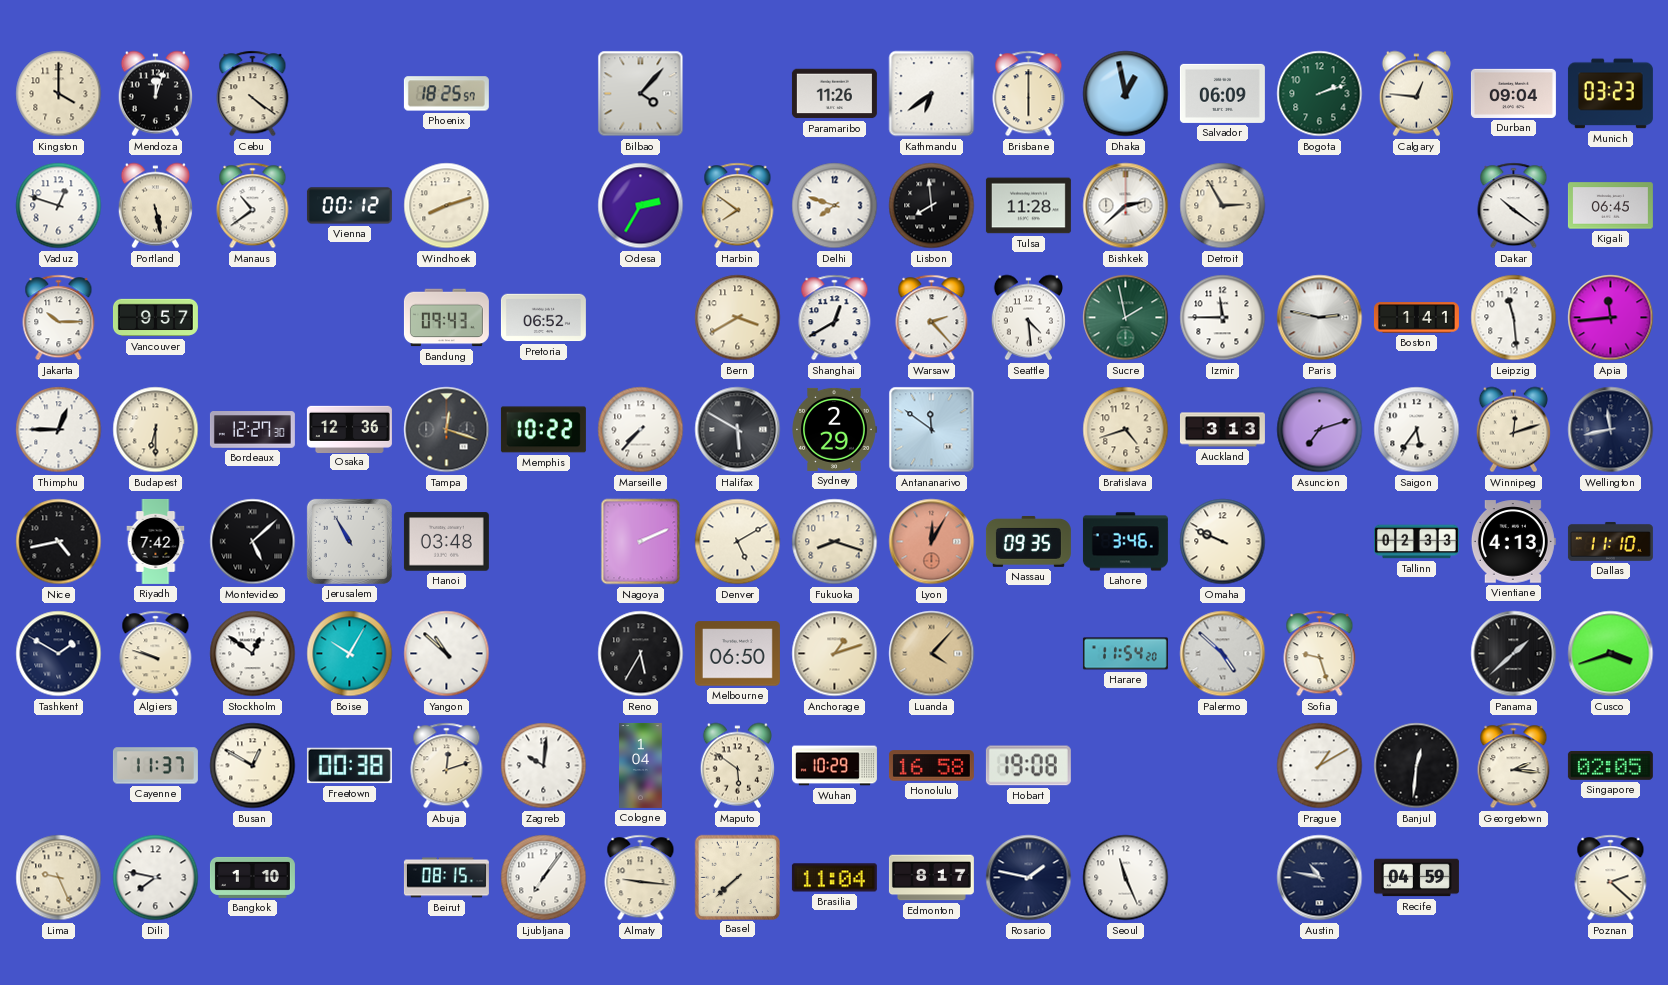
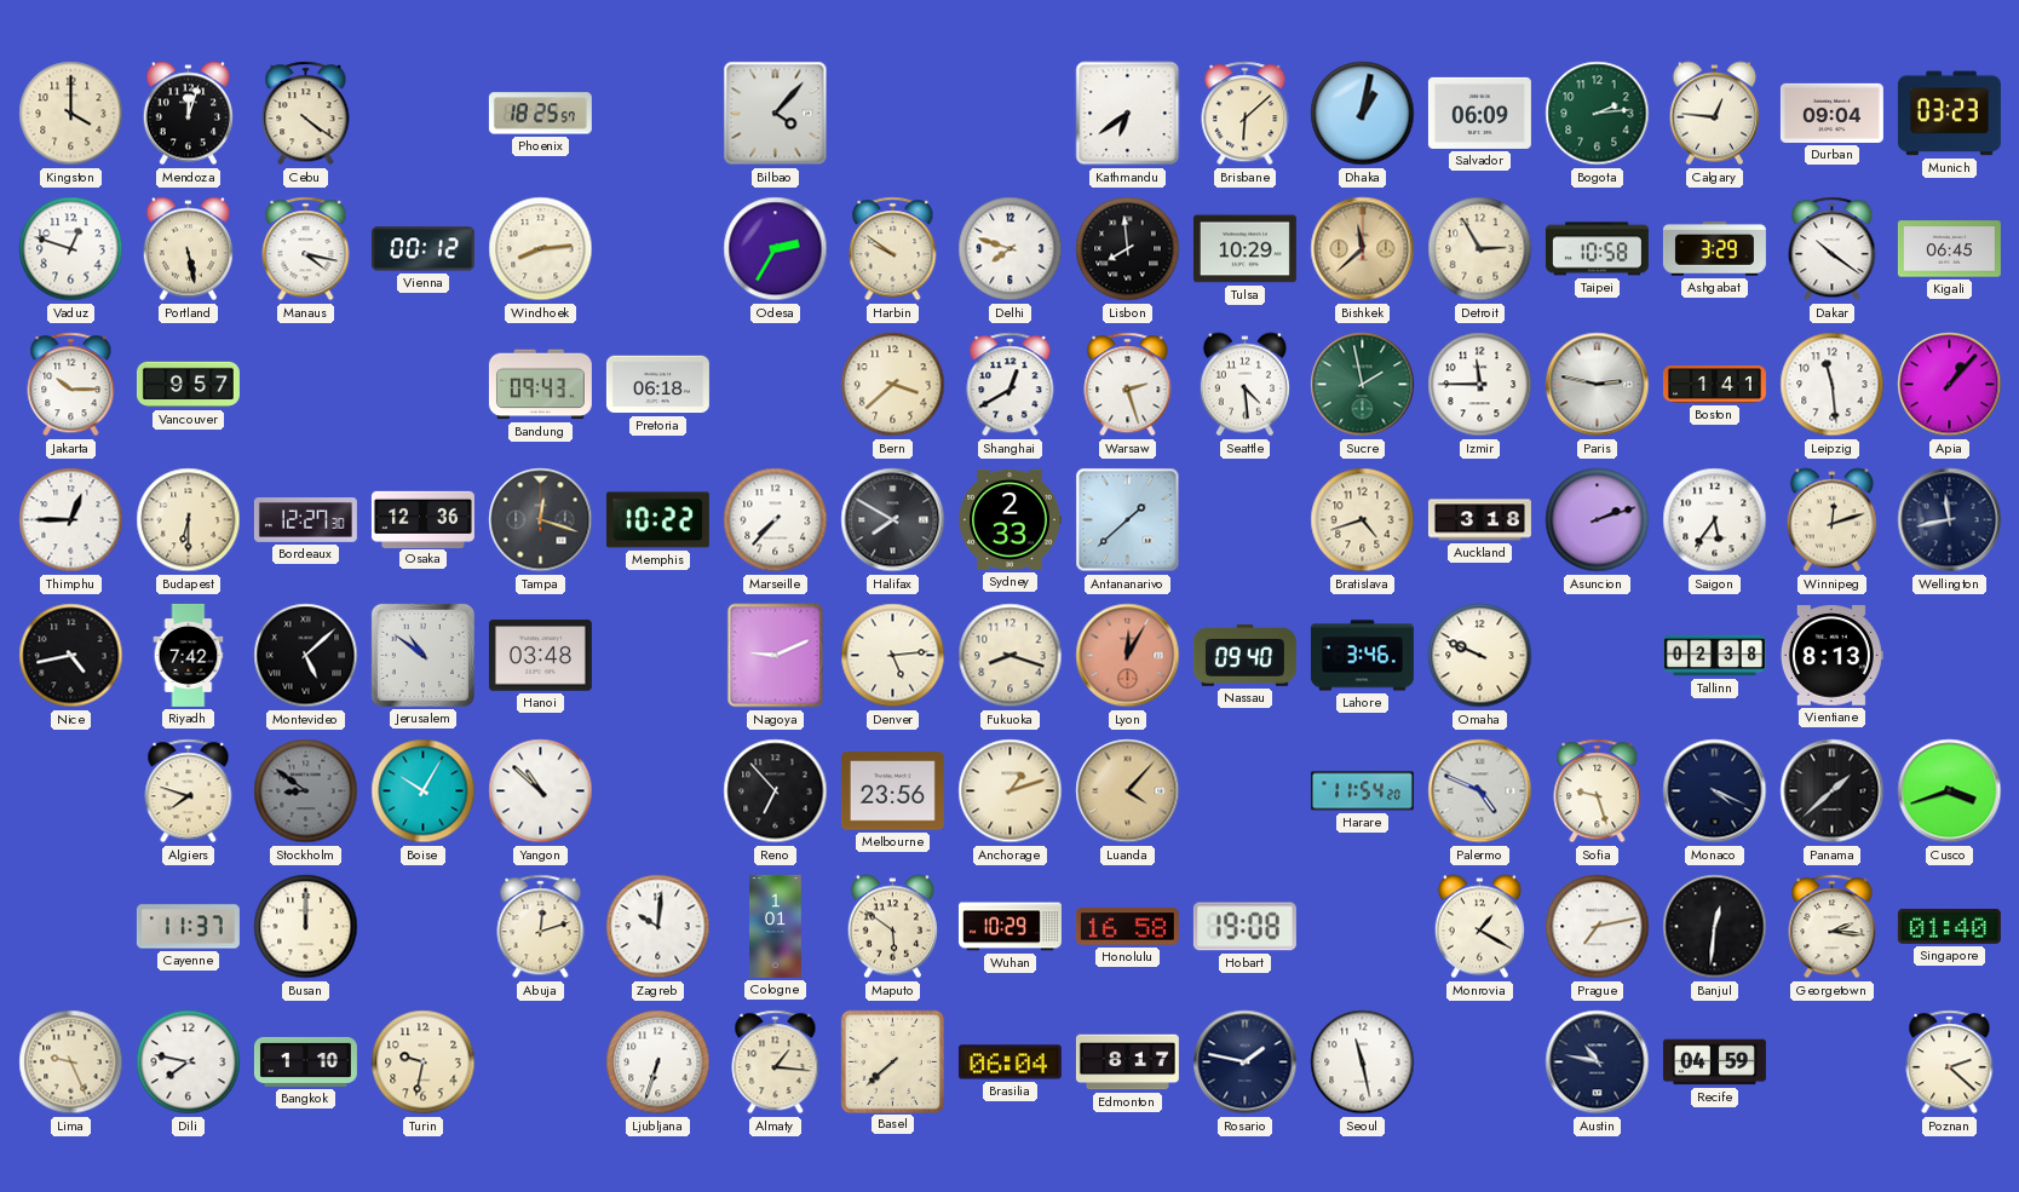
Paramaribo: 11:26 -> none (834, 94)
Brisbane: 6:00 -> 6:08 (1246, 114)
Dhaka: 12:58 -> 1:02 (1363, 114)
Bogota: 2:12 -> 2:14 (1598, 114)
Manaus: 10:39 -> 4:17 (306, 249)
Windhoek: 8:12 -> 8:14 (541, 249)
Harbin: 7:51 -> 9:51 (893, 249)
Tulsa: 11:28 -> 10:29 (1244, 249)
Bishkek: 2:38 -> 11:38 (1363, 249)
Bishkek dial: white -> champagne (1363, 249)
Taipei: none -> 10:58 (1597, 249)
Ashgabat: none -> 3:29 (1714, 249)
Pretoria: 06:52 -> 06:18 (657, 385)
Bern: 3:40 -> 3:38 (893, 385)
Warsaw: 2:23 -> 2:27 (1128, 385)
Apia: 11:44 -> 1:07 (1950, 385)
Halifax: 5:50 -> 7:50 (893, 520)
Sydney: 2:29 -> 2:33 (1009, 519)
Antananarivo: 11:51 -> 1:38 (1128, 520)
Auckland: 3:13 -> 3:18 (1479, 520)
Asuncion: 7:12 -> 2:12 (1598, 520)
Jerusalem: 10:55 -> 10:51 (422, 655)
Nagoya: 2:11 -> 9:11 (776, 656)
Denver: 5:10 -> 5:14 (893, 656)
Nassau: 09:35 -> 09:40 (1244, 656)
Tallinn: 02:33 -> 02:38 (1714, 656)
Vientiane: 4:13 -> 8:13 (1831, 656)
Dallas: 11:10 -> none (1610, 541)
Tashkent: 1:50 -> none (59, 654)
Algiers: 9:48 -> 7:48 (189, 791)
Stockholm: 12:51 -> 8:51 (306, 791)
Stockholm dial: white -> grey (306, 791)
Reno: 5:35 -> 6:53 (776, 791)
Melbourne: 06:50 -> 23:56 (892, 791)
Palermo: 4:52 -> 4:49 (1480, 791)
Monaco: none -> 4:19 (1715, 791)
Busan: 12:50 -> 12:00 (306, 927)
Freetown: 00:38 -> none (349, 766)
Cologne: 1:04 -> 1:01 (776, 926)
Monrovia: none -> 1:20 (1479, 927)
Prague: 1:10 -> 7:13 (1598, 927)
Singapore: 02:05 -> 01:40 (1949, 926)
Turin: none -> 9:32 (424, 1063)
Beirut: 08:15 -> none (446, 878)
Ljubljana: 7:06 -> 6:33 (658, 1063)
Almaty: 9:16 -> 1:16 (776, 1063)
Brasilia: 11:04 -> 06:04 (1009, 1063)
Seoul: 11:26 -> 11:28 (1363, 1063)
